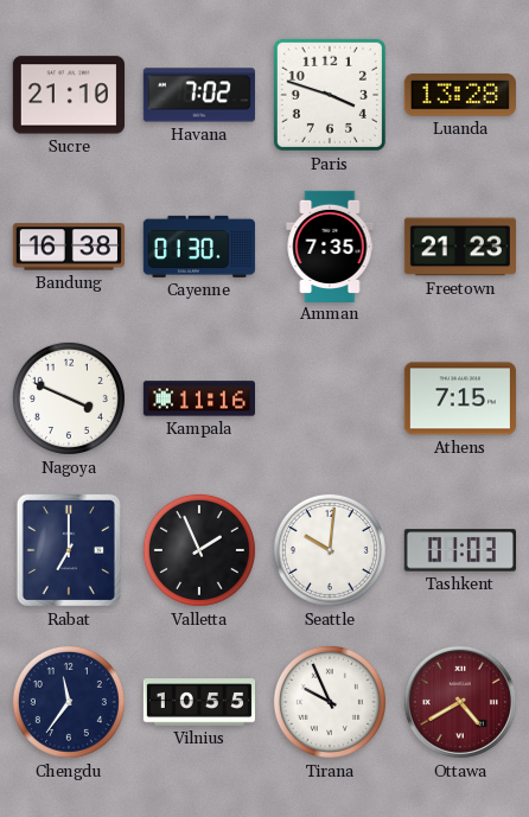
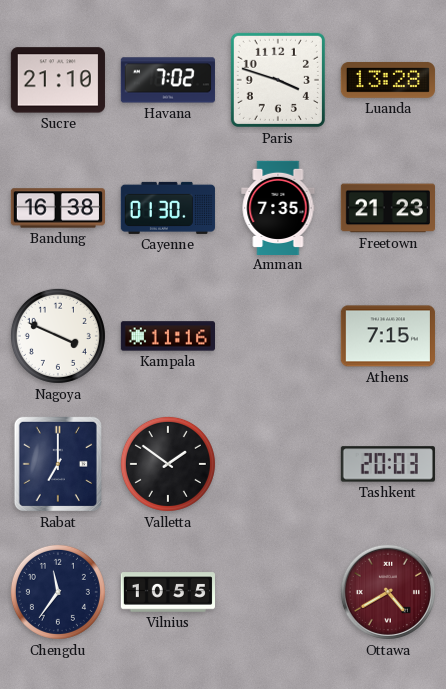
Valletta: 1:56 -> 1:51 (168, 464)
Seattle: 10:01 -> none (330, 550)
Tashkent: 01:03 -> 20:03 (388, 464)
Tirana: 9:56 -> none (330, 702)
